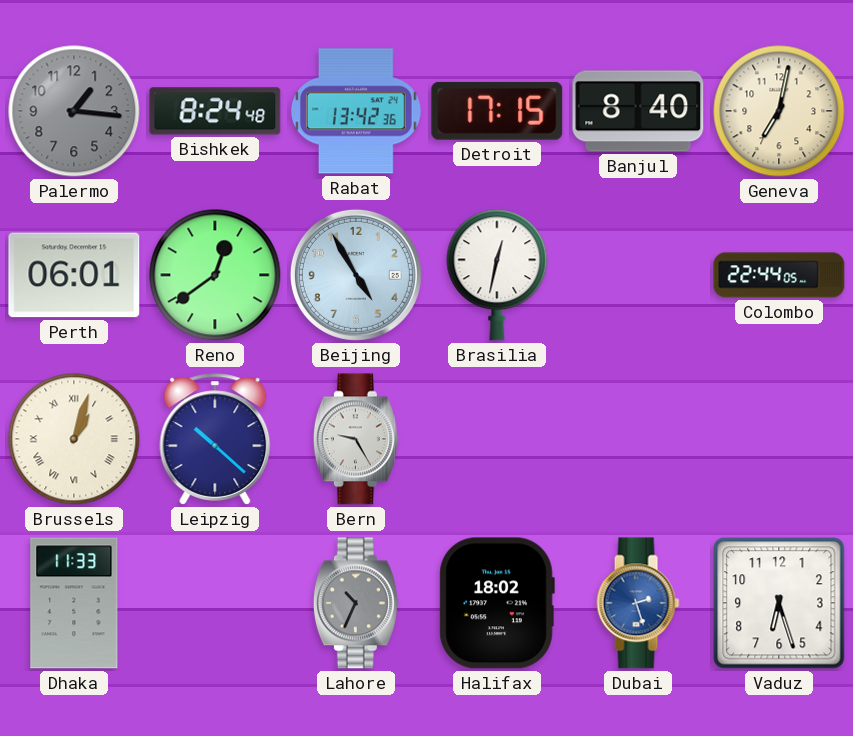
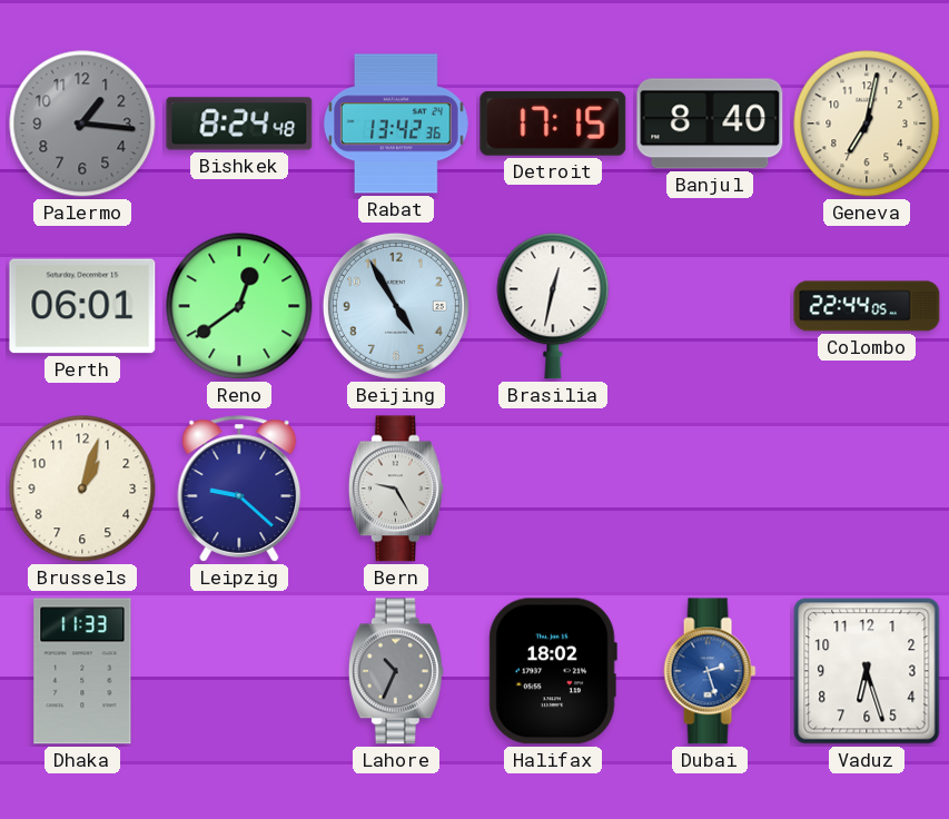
Brussels numerals: Roman -> Arabic (82, 489)
Leipzig: 10:22 -> 9:22 (239, 489)
